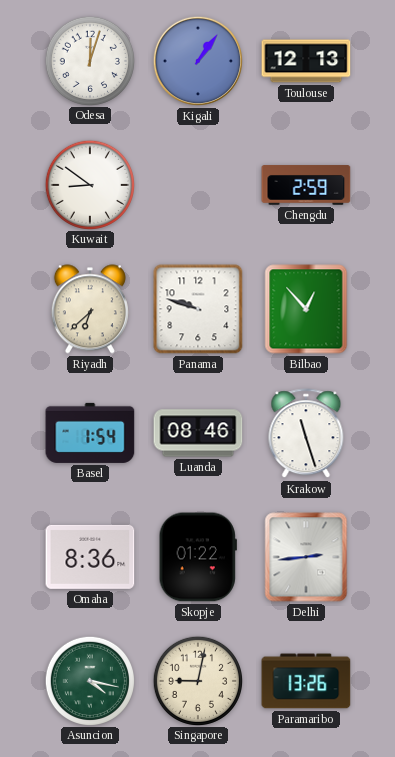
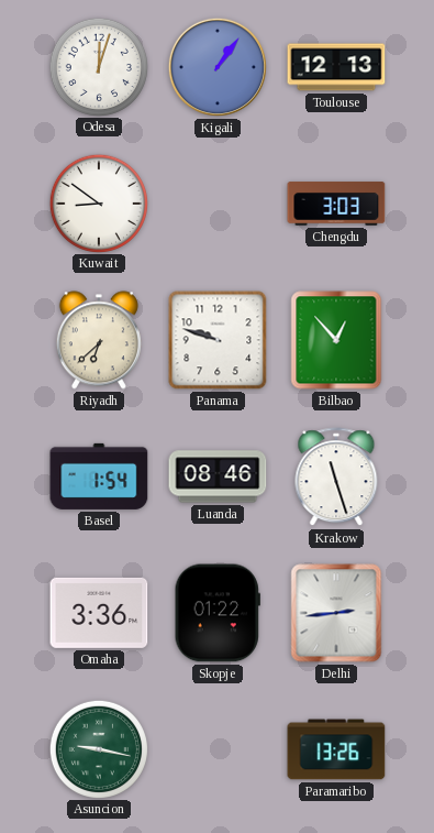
Chengdu: 2:59 -> 3:03 (336, 204)
Omaha: 8:36 -> 3:36 (99, 613)
Asuncion: 4:17 -> 9:17 (98, 748)
Singapore: 9:02 -> none (197, 680)
